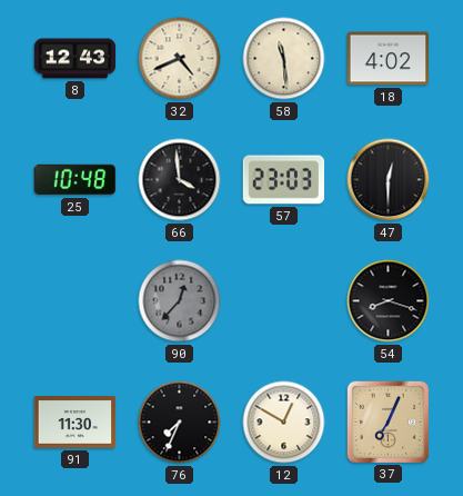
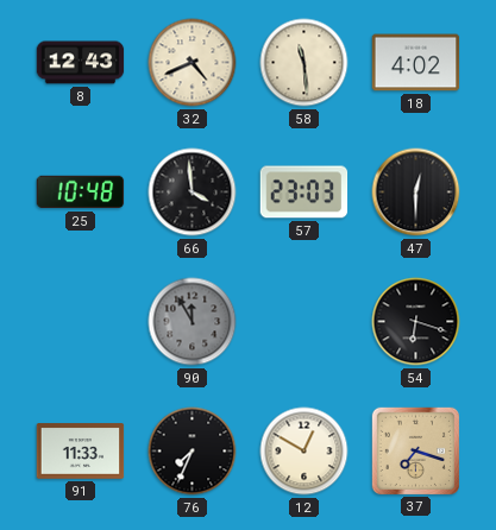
90: 12:37 -> 11:55 (193, 322)
54: 8:18 -> 6:18 (416, 322)
91: 11:30 -> 11:33 (81, 452)
37: 7:04 -> 7:18 (415, 450)
